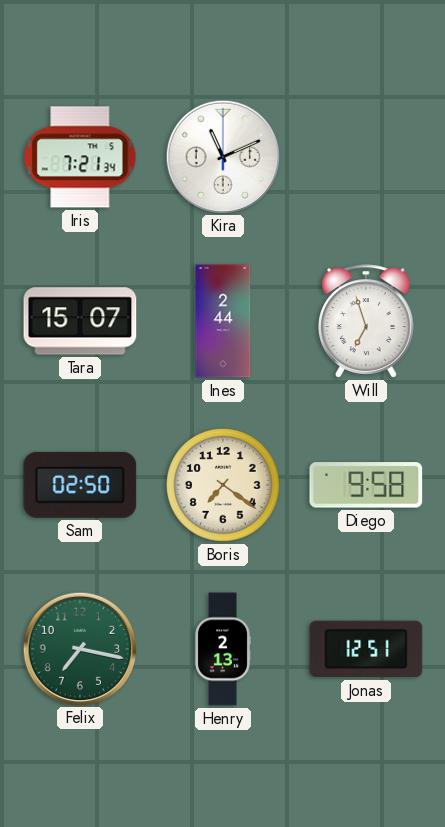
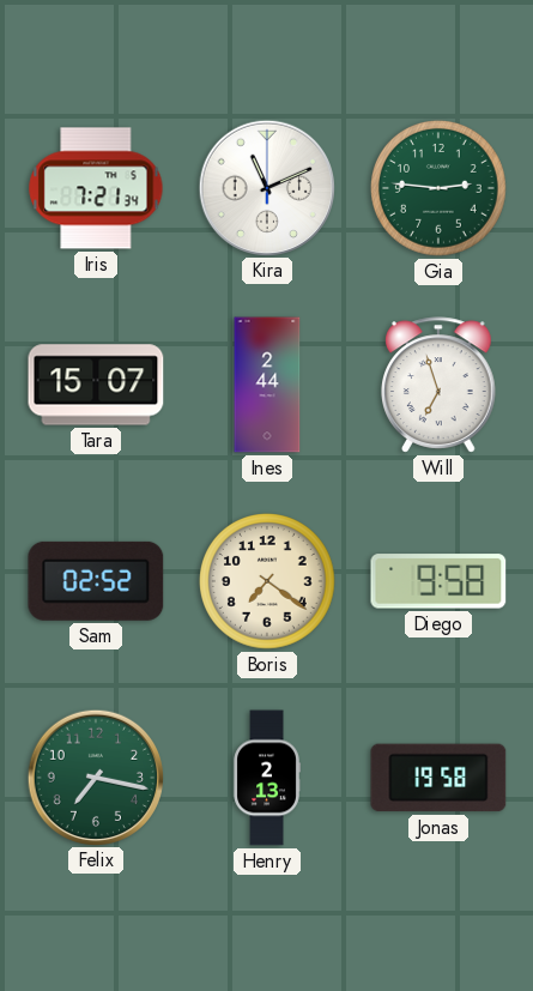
Gia: none -> 2:46 (440, 189)
Sam: 02:50 -> 02:52 (96, 581)
Jonas: 12:51 -> 19:58 (438, 778)
